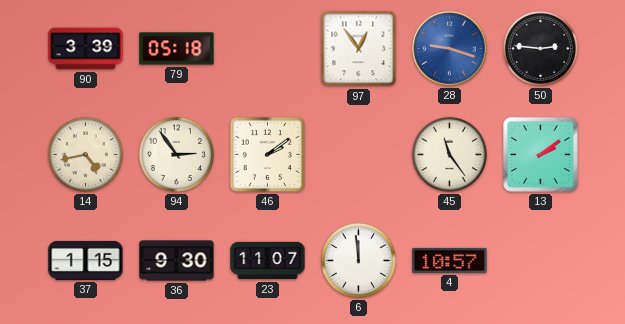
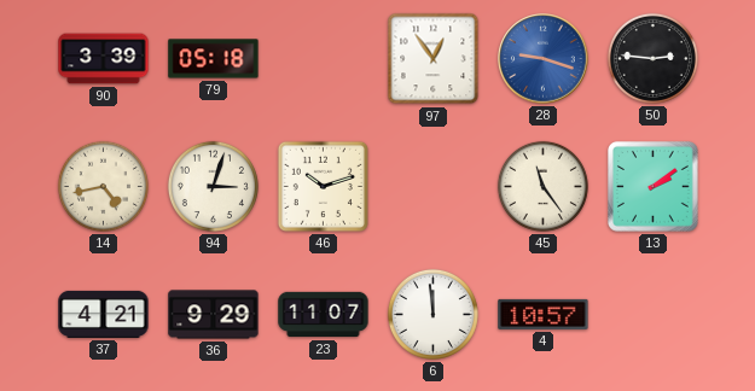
94: 2:54 -> 3:03 (213, 186)
46: 2:09 -> 10:12 (323, 186)
37: 1:15 -> 4:21 (104, 314)
36: 9:30 -> 9:29 (214, 315)
